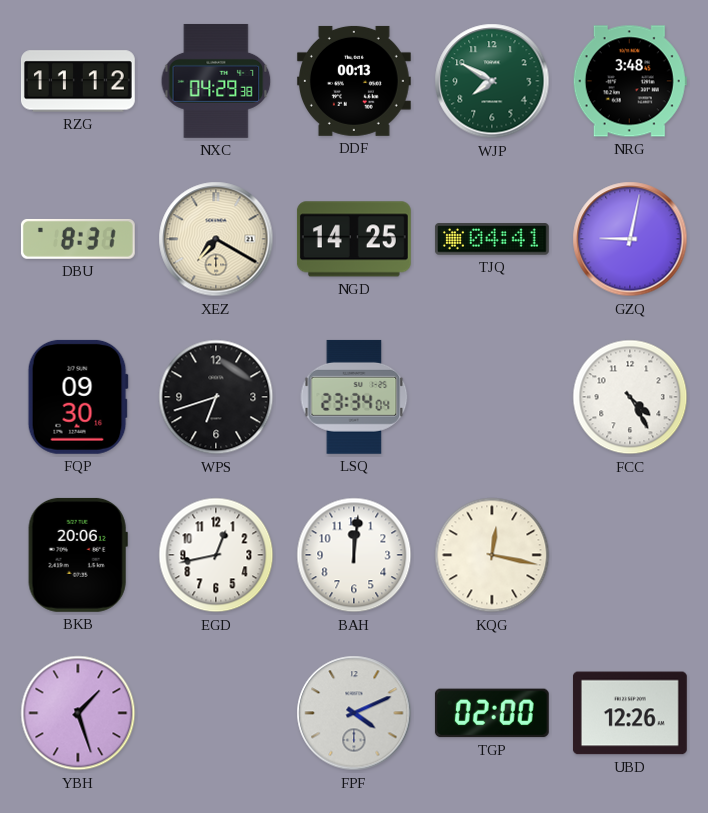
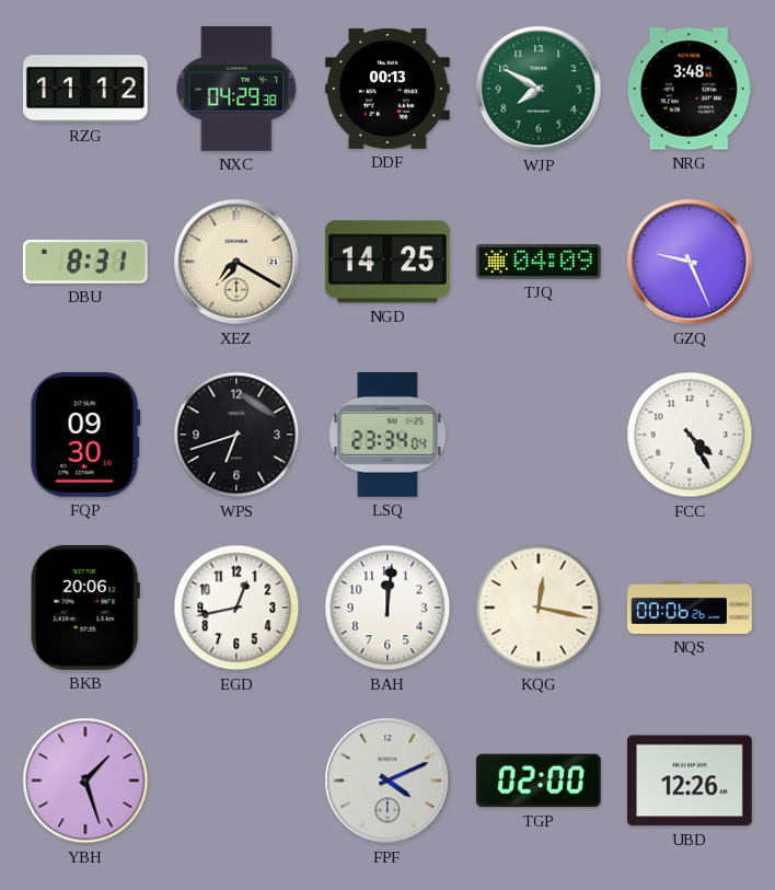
TJQ: 04:41 -> 04:09 (539, 262)
GZQ: 9:02 -> 9:26 (690, 262)
NQS: none -> 00:06 (690, 608)
